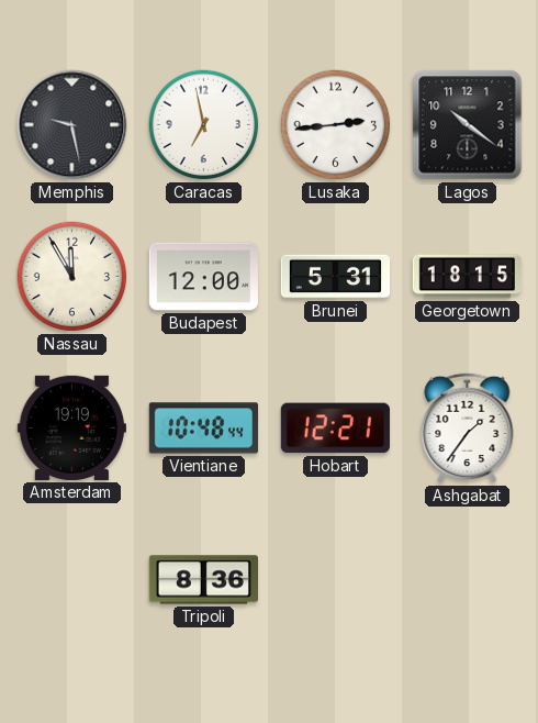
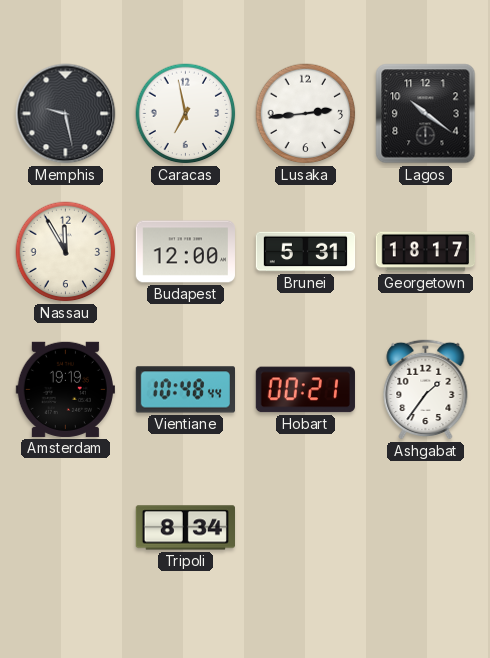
Georgetown: 18:15 -> 18:17 (426, 252)
Hobart: 12:21 -> 00:21 (305, 390)
Tripoli: 8:36 -> 8:34 (185, 528)
